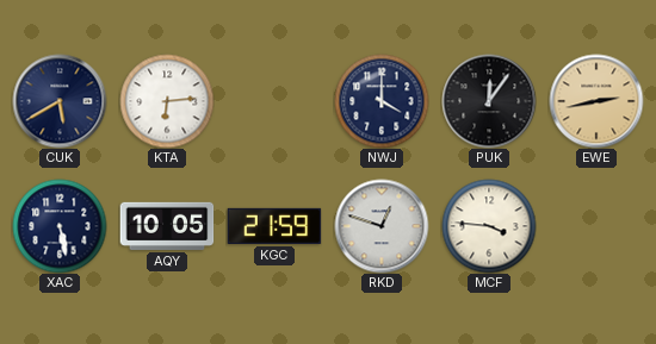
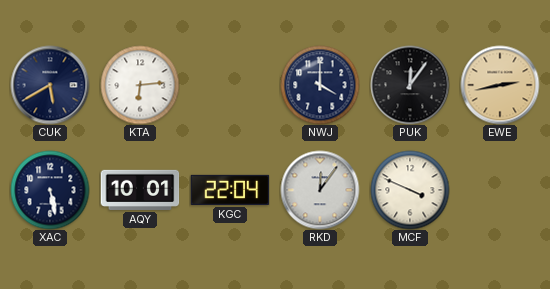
AQY: 10:05 -> 10:01 (140, 190)
KGC: 21:59 -> 22:04 (230, 190)
RKD: 12:48 -> 12:06 (320, 190)
MCF: 3:46 -> 3:49 (410, 190)
